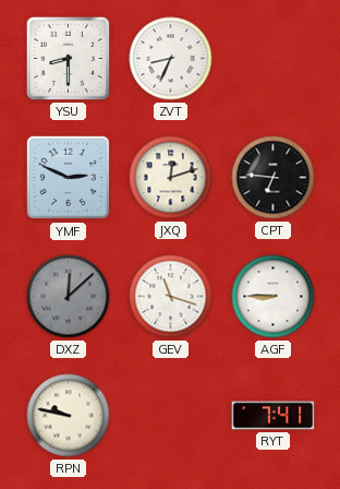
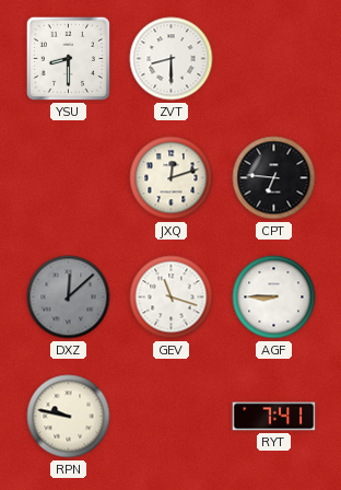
ZVT: 8:34 -> 8:30 (172, 59)
YMF: 2:49 -> none (69, 178)
